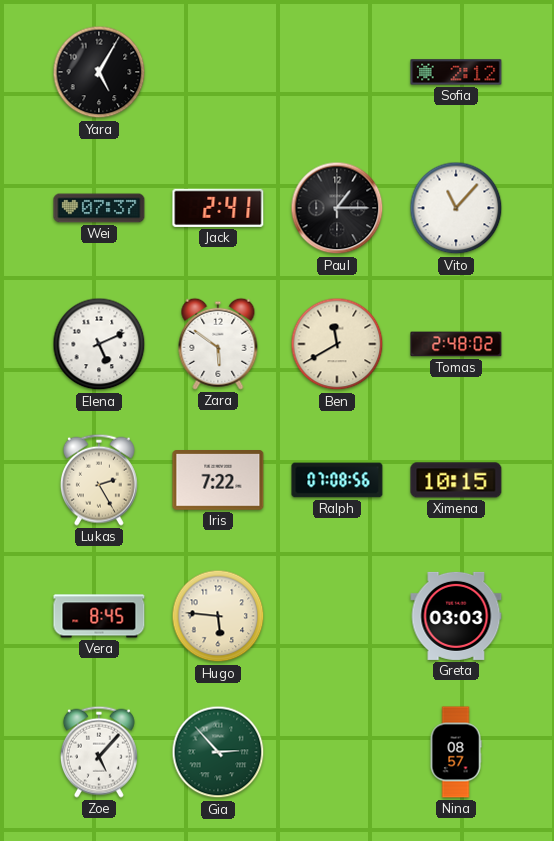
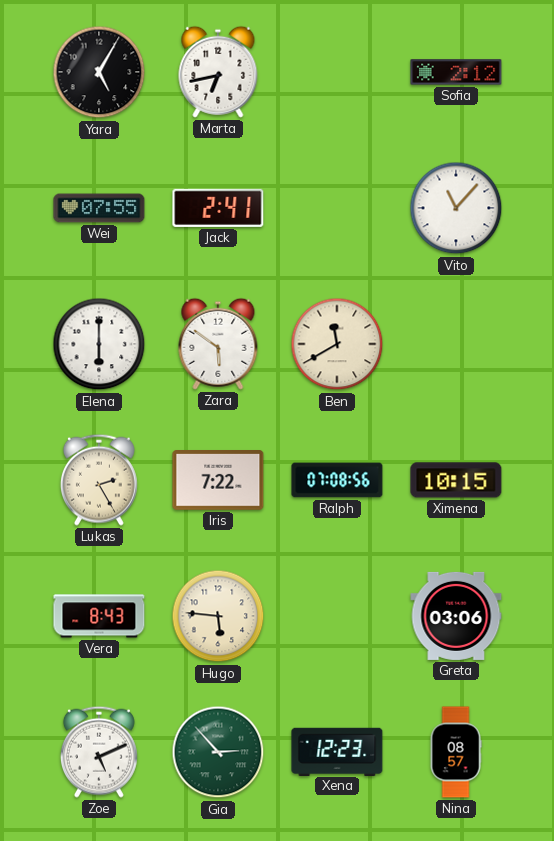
Marta: none -> 6:43 (218, 72)
Wei: 07:37 -> 07:55 (99, 208)
Paul: 1:15 -> none (337, 208)
Elena: 5:11 -> 6:00 (99, 344)
Tomas: 2:48 -> none (456, 344)
Vera: 8:45 -> 8:43 (99, 616)
Greta: 03:03 -> 03:06 (456, 616)
Zoe: 5:07 -> 5:11 (99, 752)
Xena: none -> 12:23 (337, 751)
